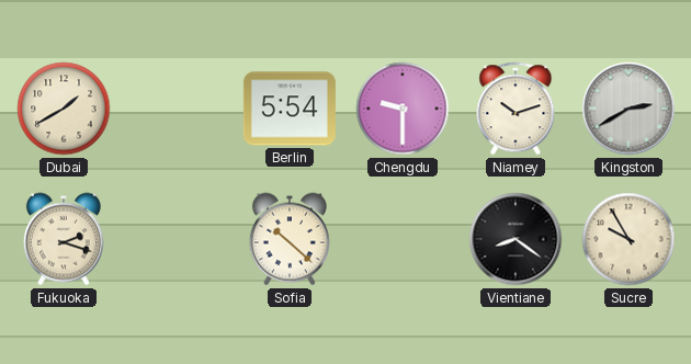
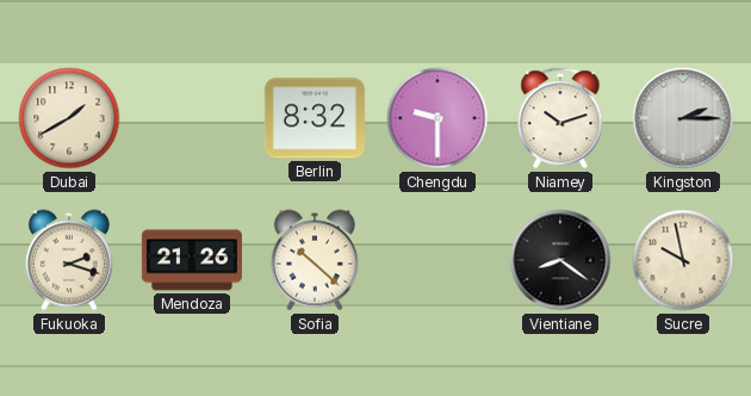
Berlin: 5:54 -> 8:32 (315, 118)
Kingston: 2:40 -> 2:15 (683, 118)
Mendoza: none -> 21:26 (192, 260)
Sucre: 9:55 -> 9:58 (683, 260)
